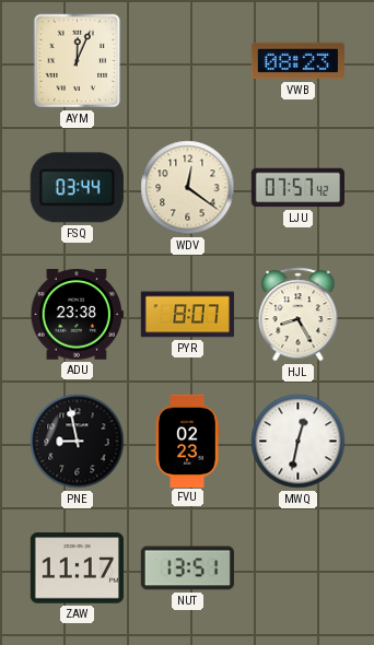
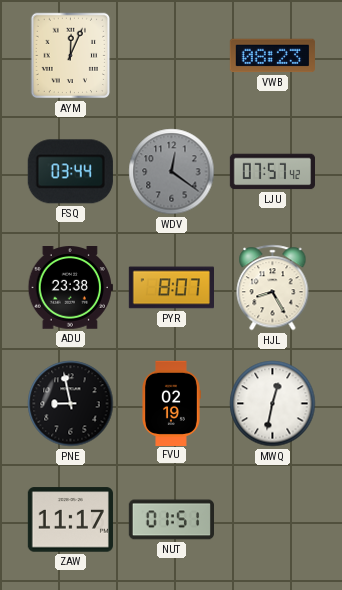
WDV dial: cream -> grey (172, 172)
FVU: 02:23 -> 02:19 (171, 403)
NUT: 13:51 -> 01:51 (171, 520)
